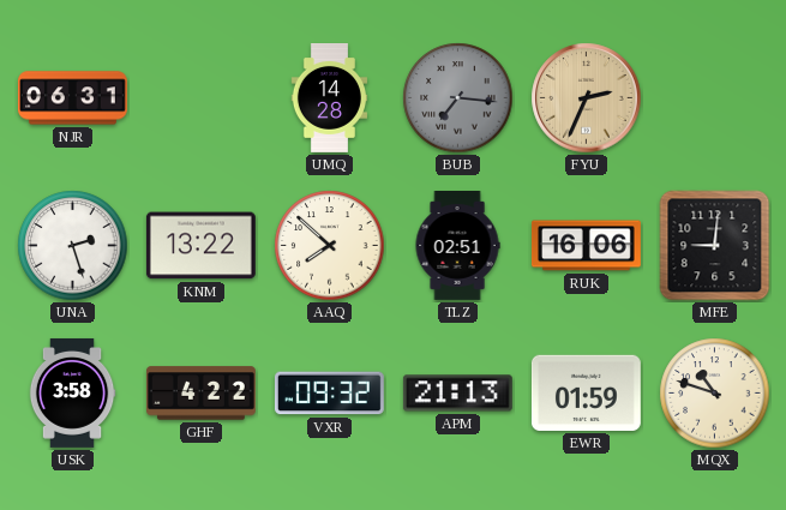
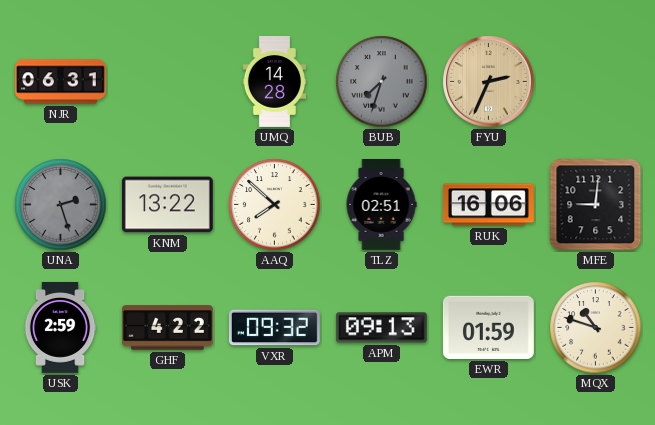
BUB: 7:16 -> 7:33 (382, 82)
UNA dial: white -> grey (61, 205)
USK: 3:58 -> 2:59 (60, 327)
APM: 21:13 -> 09:13 (381, 328)
